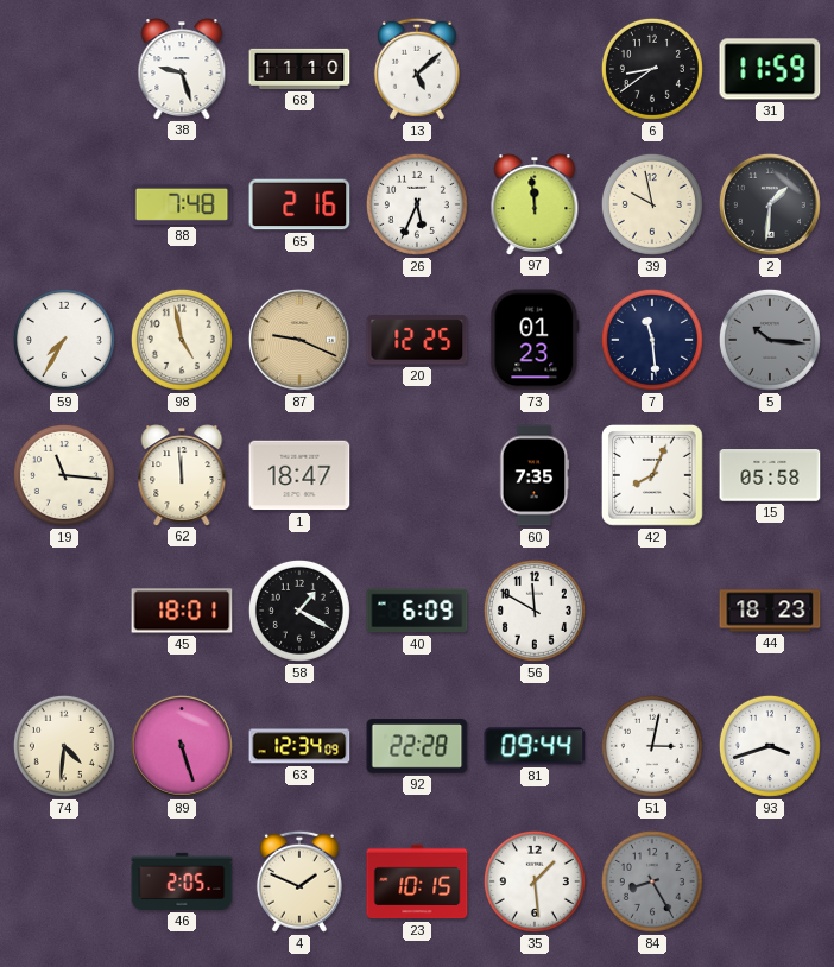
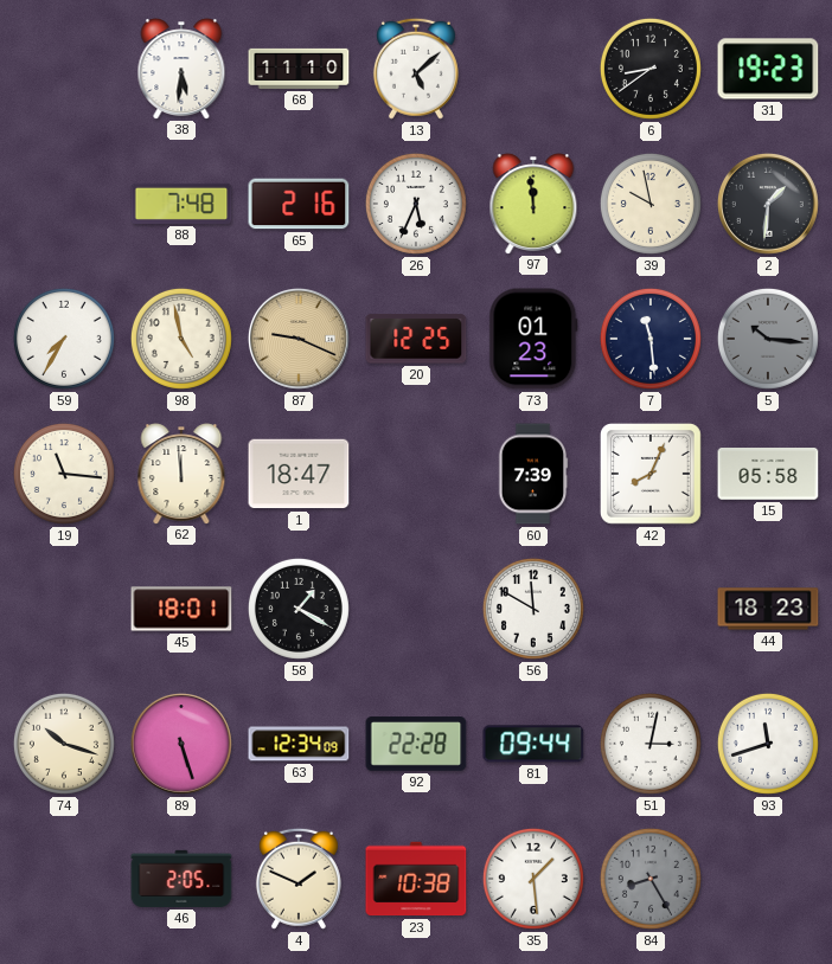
38: 9:27 -> 5:31 (181, 69)
31: 11:59 -> 19:23 (768, 69)
60: 7:35 -> 7:39 (533, 474)
40: 6:09 -> none (417, 611)
74: 4:31 -> 10:18 (64, 744)
93: 3:42 -> 11:42 (768, 744)
23: 10:15 -> 10:38 (416, 879)
